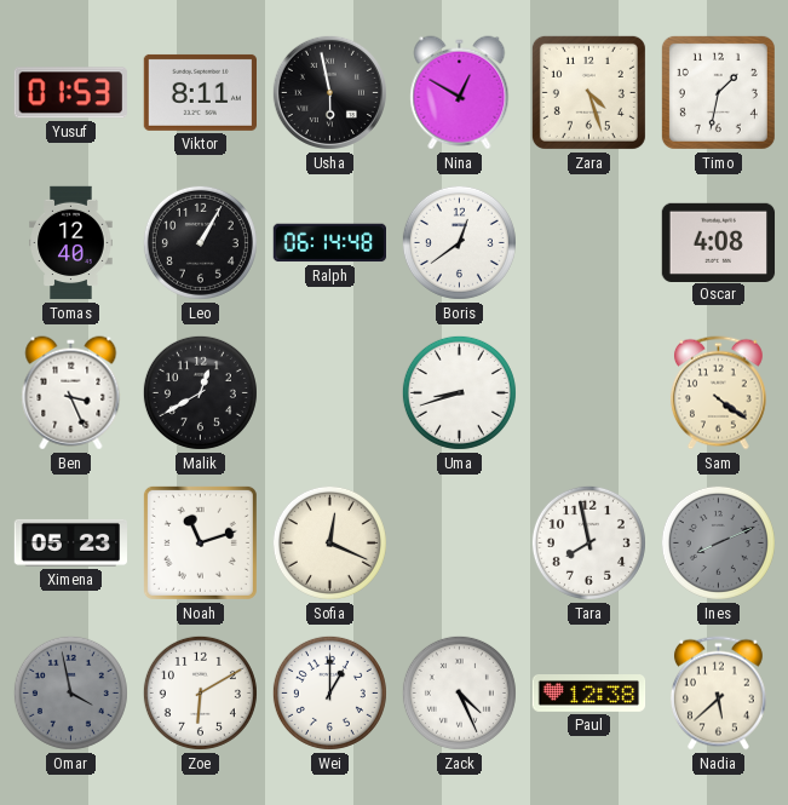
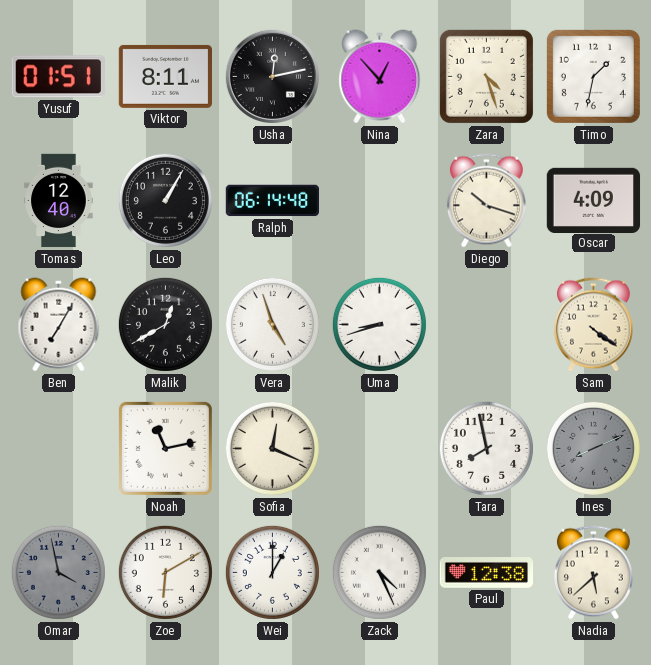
Yusuf: 01:53 -> 01:51 (58, 77)
Usha: 5:58 -> 12:13 (272, 76)
Nina: 12:50 -> 12:53 (380, 77)
Boris: 12:39 -> none (459, 242)
Diego: none -> 10:18 (486, 201)
Oscar: 4:08 -> 4:09 (594, 200)
Ben: 3:26 -> 7:05 (59, 325)
Vera: none -> 4:57 (272, 324)
Ximena: 05:23 -> none (71, 542)
Noah: 11:12 -> 11:13 (165, 448)
